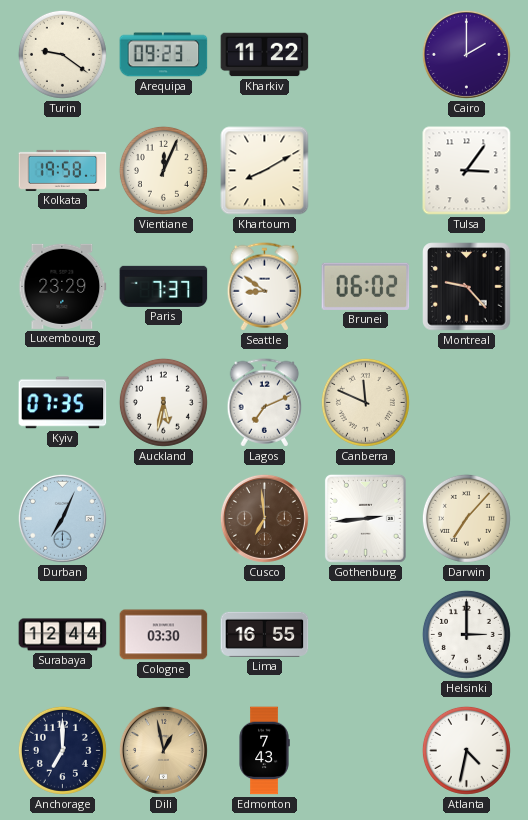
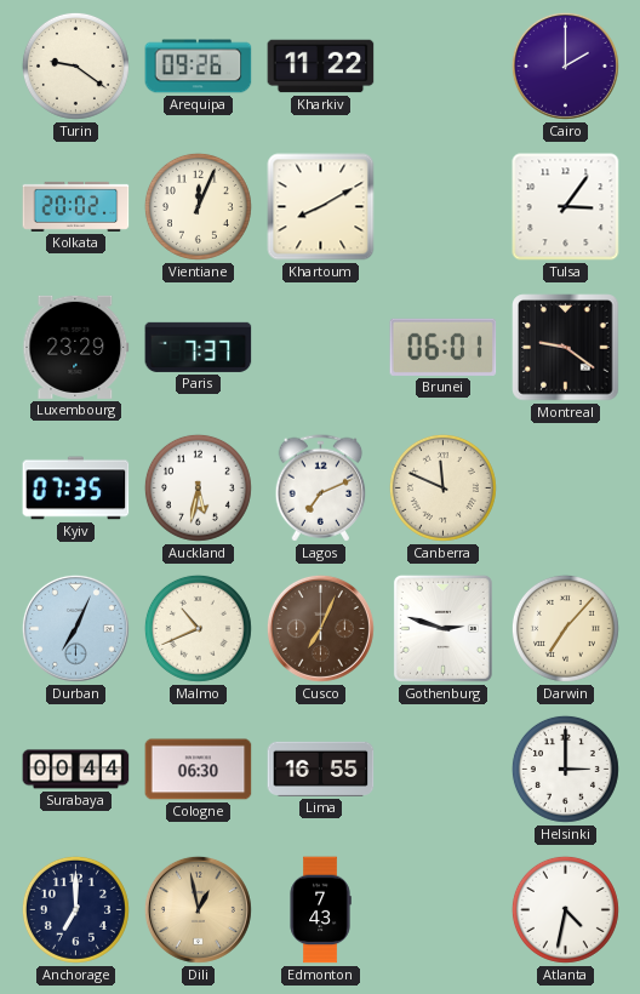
Arequipa: 09:23 -> 09:26 (199, 67)
Kolkata: 19:58 -> 20:02 (76, 206)
Seattle: 8:51 -> none (265, 287)
Brunei: 06:02 -> 06:01 (444, 347)
Montreal: 9:23 -> 9:21 (566, 348)
Malmo: none -> 10:41 (198, 628)
Cusco: 6:59 -> 7:04 (320, 628)
Gothenburg: 2:44 -> 2:48 (442, 628)
Surabaya: 12:44 -> 00:44 (76, 770)
Cologne: 03:30 -> 06:30 (199, 770)
